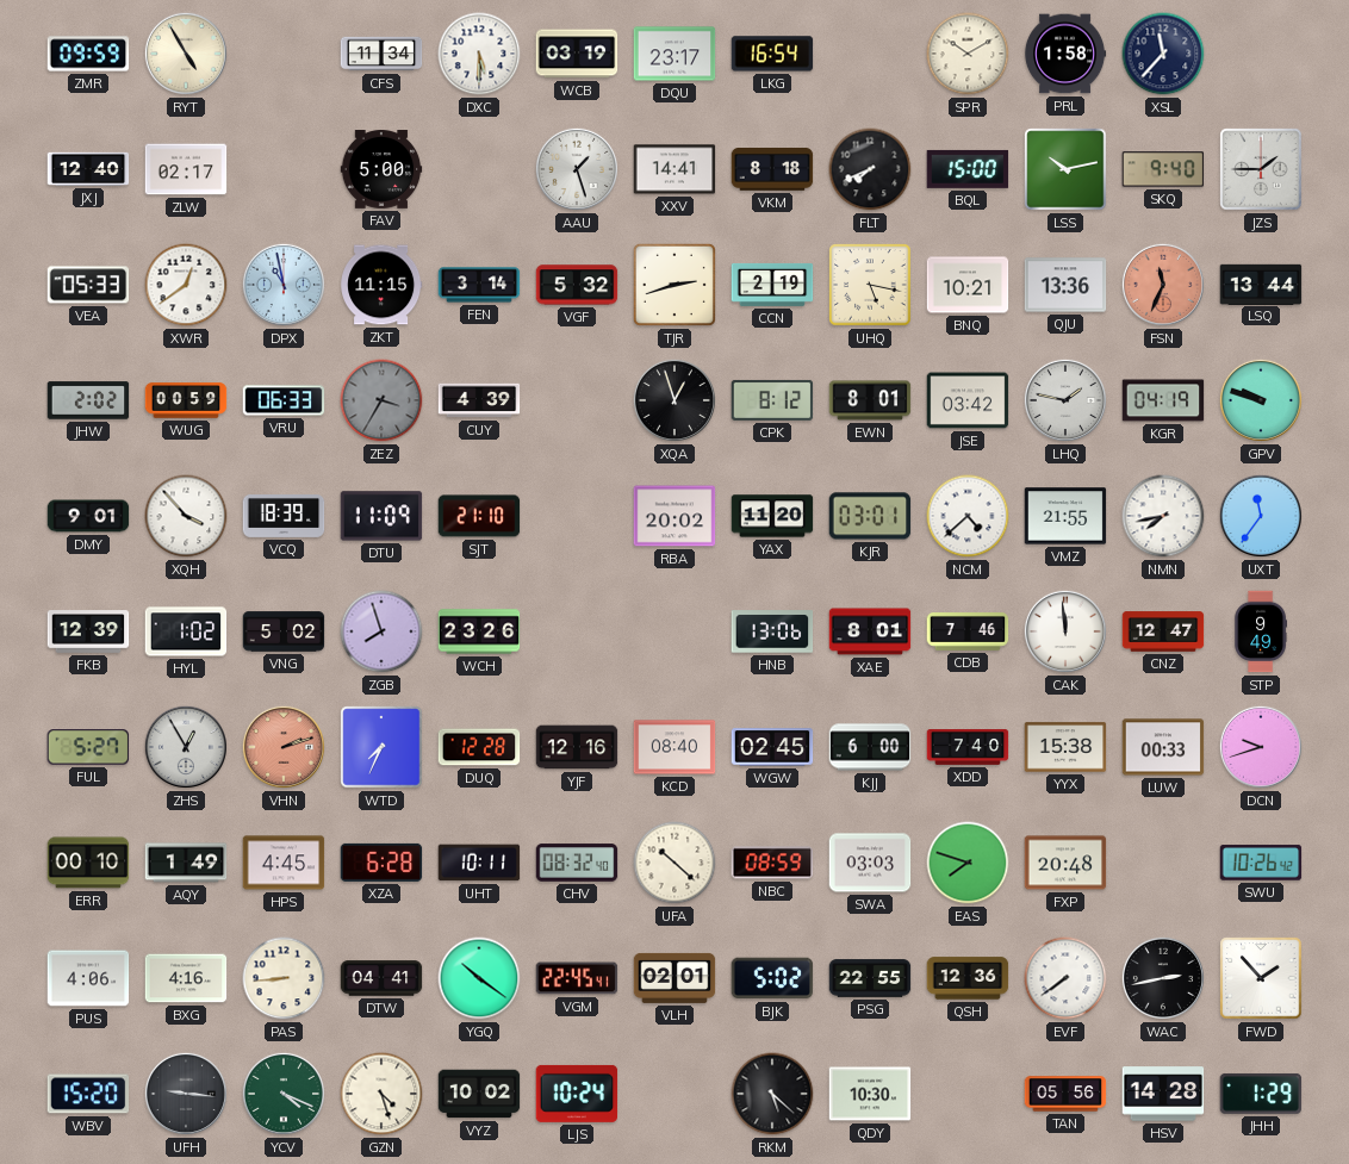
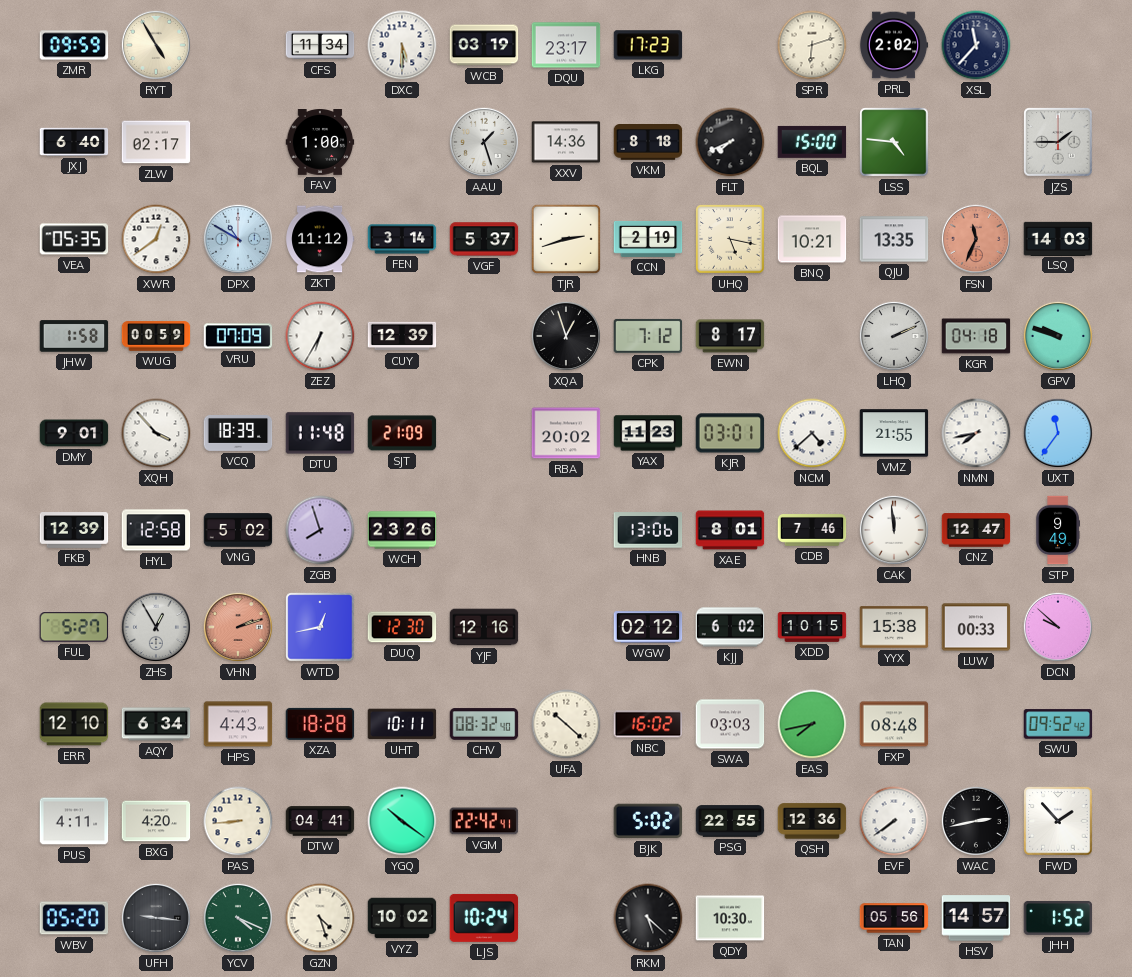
LKG: 16:54 -> 17:23 (648, 45)
SPR: 10:10 -> 6:12 (812, 45)
PRL: 1:58 -> 2:02 (894, 45)
JXJ: 12:40 -> 6:40 (74, 142)
FAV: 5:00 -> 1:00 (320, 143)
XXV: 14:41 -> 14:36 (566, 142)
LSS: 10:13 -> 4:46 (894, 142)
SKQ: 9:40 -> none (1163, 169)
VEA: 05:33 -> 05:35 (74, 239)
DPX: 10:58 -> 10:50 (238, 239)
ZKT: 11:15 -> 11:12 (321, 239)
VGF: 5:32 -> 5:37 (484, 239)
QJU: 13:36 -> 13:35 (894, 239)
LSQ: 13:44 -> 14:03 (1058, 238)
JHW: 2:02 -> 1:58 (74, 336)
VRU: 06:33 -> 07:09 (238, 336)
ZEZ: 3:35 -> 6:35 (320, 336)
ZEZ dial: grey -> white (320, 336)
CUY: 4:39 -> 12:39 (402, 336)
CPK: 8:12 -> 7:12 (648, 336)
EWN: 8:01 -> 8:17 (730, 336)
JSE: 03:42 -> none (968, 400)
LHQ: 1:47 -> 2:11 (894, 336)
KGR: 04:19 -> 04:18 (976, 336)
DTU: 11:09 -> 11:48 (320, 433)
SJT: 21:10 -> 21:09 (402, 433)
YAX: 11:20 -> 11:23 (648, 433)
HYL: 1:02 -> 12:58 (156, 530)
WTD: 7:34 -> 12:43 (320, 627)
DUQ: 12:28 -> 12:30 (402, 627)
KCD: 08:40 -> none (674, 747)
WGW: 02:45 -> 02:12 (648, 627)
KJJ: 6:00 -> 6:02 (730, 627)
XDD: 7:40 -> 10:15 (812, 628)
DCN: 9:42 -> 9:52 (1058, 627)
ERR: 00:10 -> 12:10 (74, 724)
AQY: 1:49 -> 6:34 (156, 724)
HPS: 4:45 -> 4:43 (238, 724)
XZA: 6:28 -> 18:28 (320, 724)
NBC: 08:59 -> 16:02 (648, 724)
EAS: 7:48 -> 7:43 (812, 724)
FXP: 20:48 -> 08:48 (894, 724)
SWU: 10:26 -> 09:52 (1058, 724)
PUS: 4:06 -> 4:11 (74, 821)
BXG: 4:16 -> 4:20 (156, 821)
VGM: 22:45 -> 22:42 (484, 821)
VLH: 02:01 -> none (674, 978)
WBV: 15:20 -> 05:20 (74, 918)
HSV: 14:28 -> 14:57 (976, 918)
JHH: 1:29 -> 1:52 (1058, 918)
